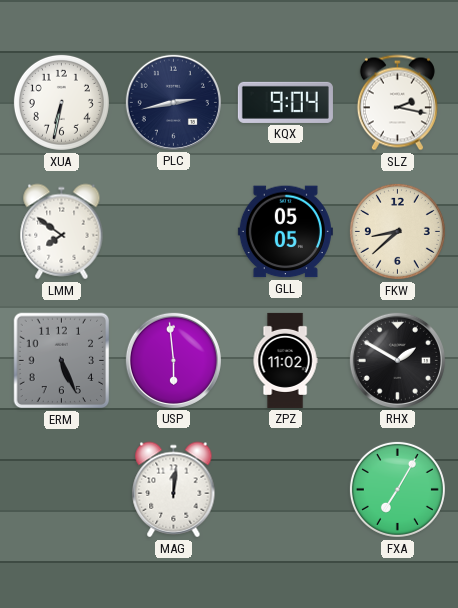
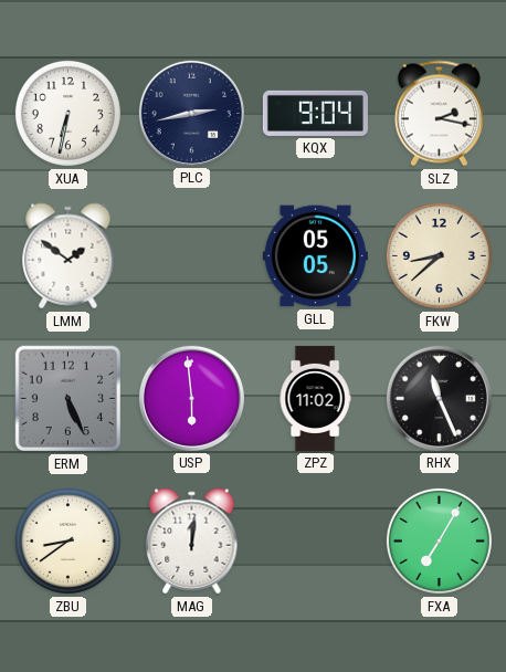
LMM: 7:51 -> 1:51 (68, 256)
RHX: 1:50 -> 11:26 (439, 398)
ZBU: none -> 8:39 (67, 540)
